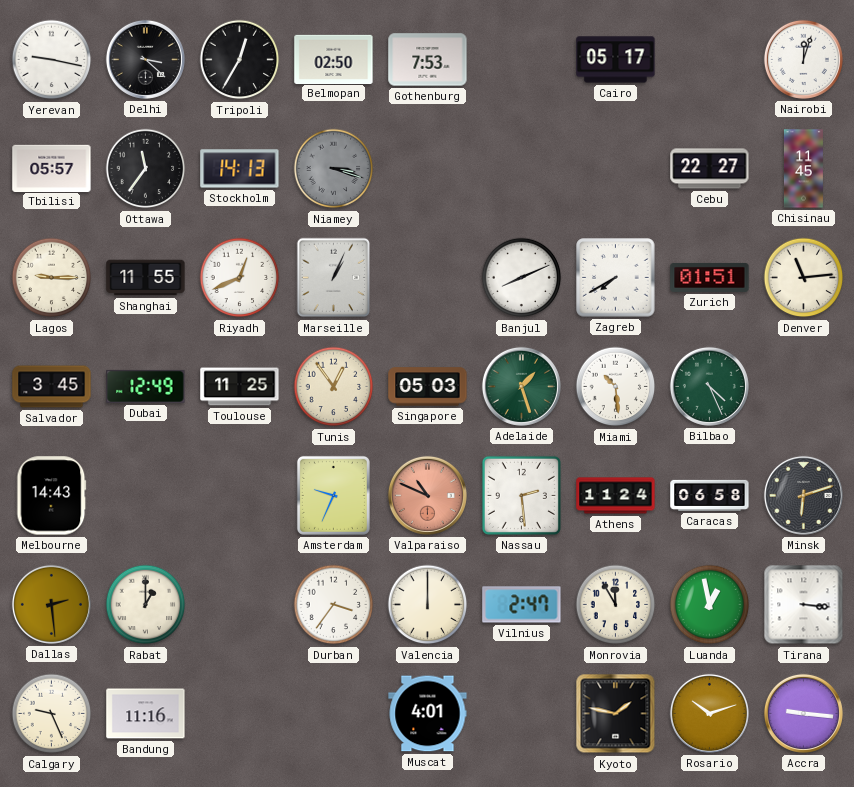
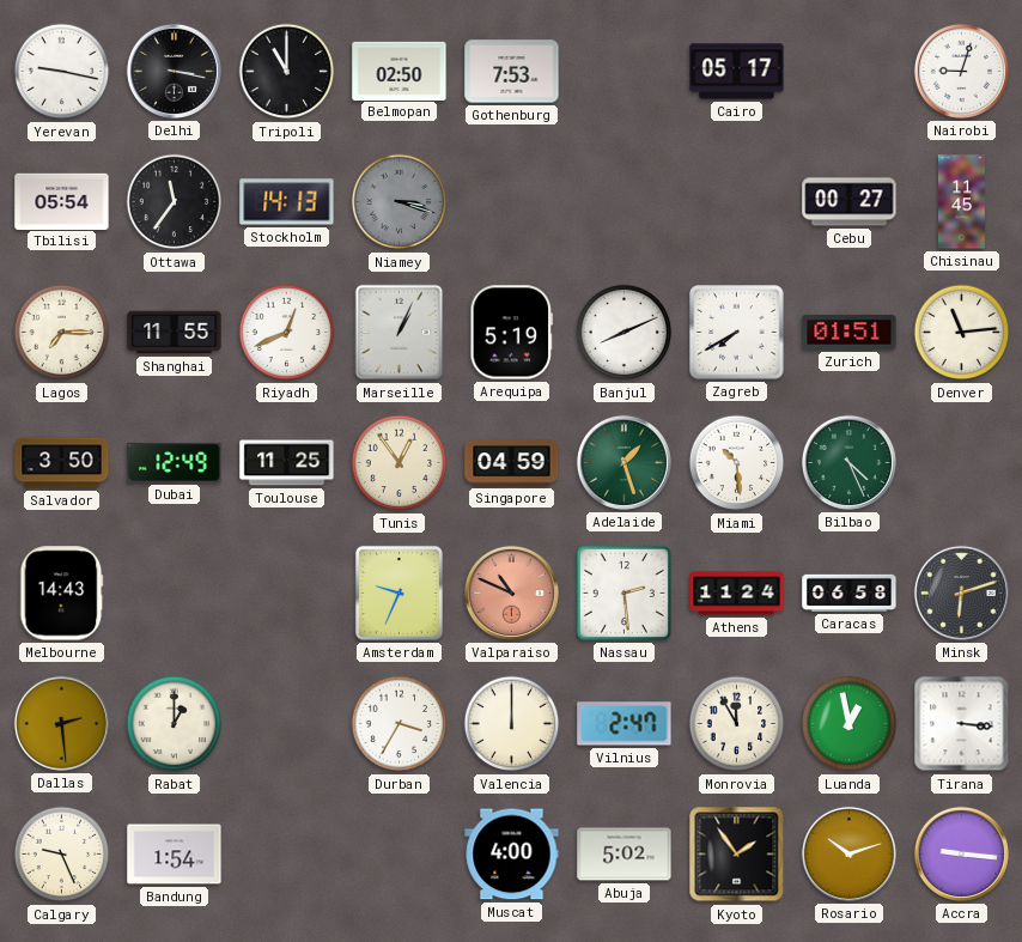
Delhi: 3:22 -> 3:17 (174, 71)
Tripoli: 12:35 -> 11:00 (287, 72)
Nairobi: 12:03 -> 9:03 (961, 71)
Tbilisi: 05:57 -> 05:54 (62, 201)
Cebu: 22:27 -> 00:27 (850, 202)
Lagos: 9:15 -> 7:15 (62, 333)
Arequipa: none -> 5:19 (512, 333)
Salvador: 3:45 -> 3:50 (62, 463)
Singapore: 05:03 -> 04:59 (512, 463)
Durban: 3:36 -> 3:35 (400, 724)
Bandung: 11:16 -> 1:54 (175, 855)
Muscat: 4:01 -> 4:00 (512, 855)
Abuja: none -> 5:02 (625, 855)
Kyoto: 1:47 -> 1:54 (737, 855)
